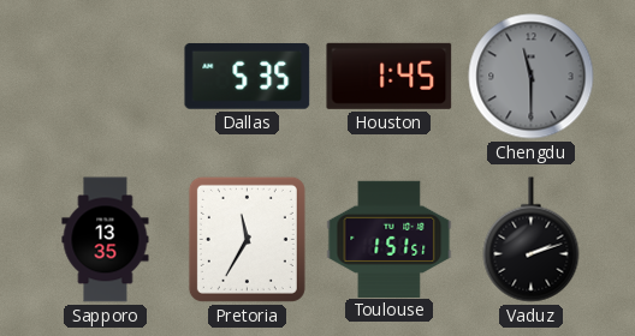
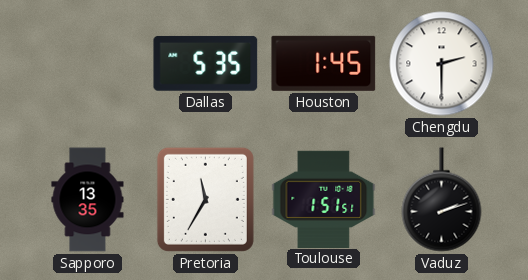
Chengdu: 11:30 -> 2:30 (442, 64)
Chengdu dial: grey -> white (442, 64)
